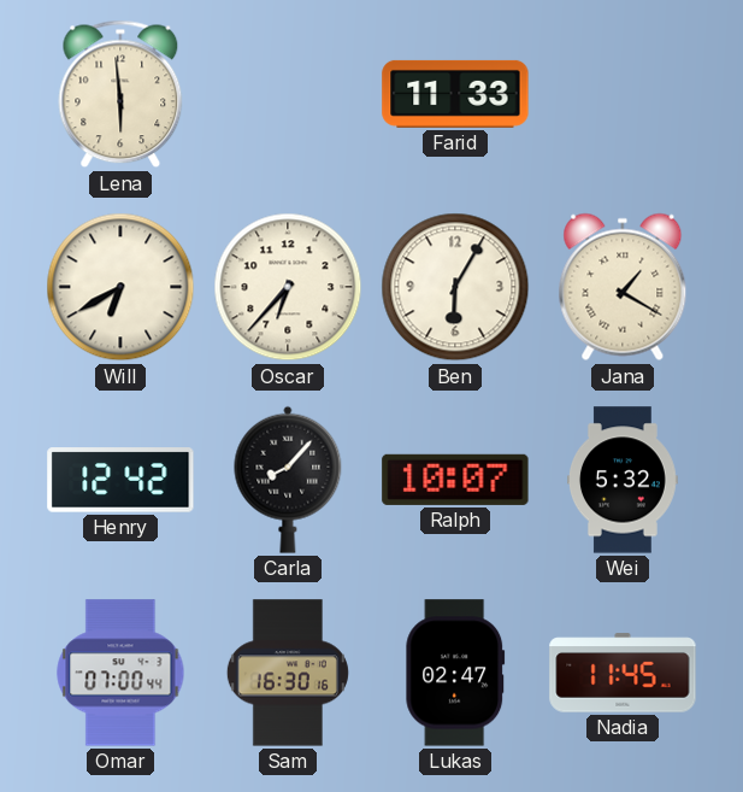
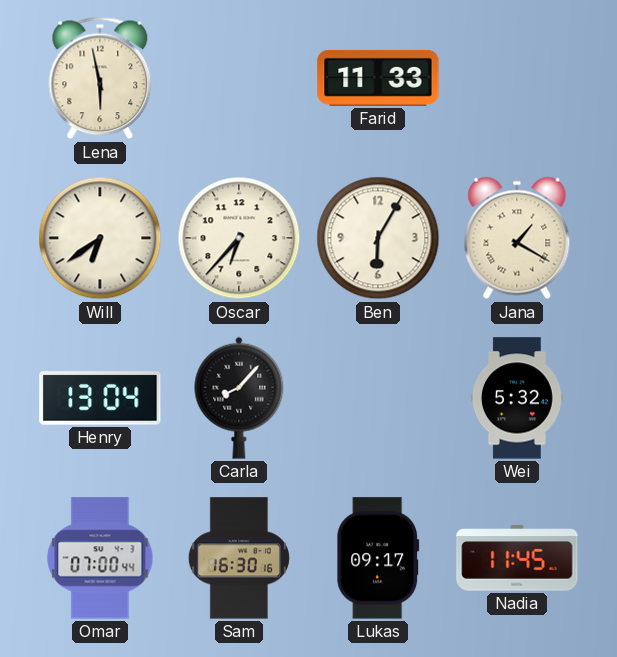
Lena: 5:59 -> 5:58 (100, 78)
Will: 6:40 -> 6:39 (100, 238)
Henry: 12:42 -> 13:04 (100, 398)
Ralph: 10:07 -> none (455, 480)
Lukas: 02:47 -> 09:17 (378, 558)
